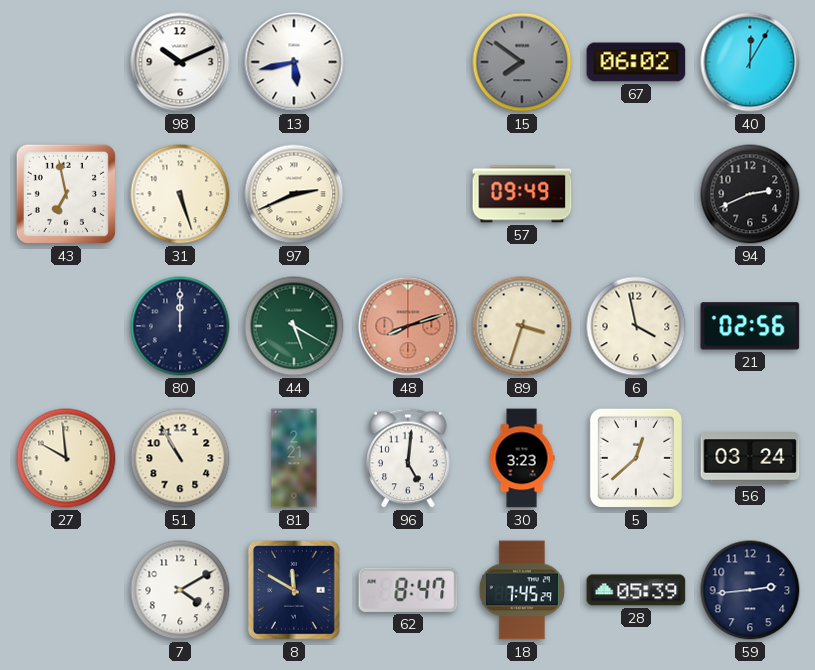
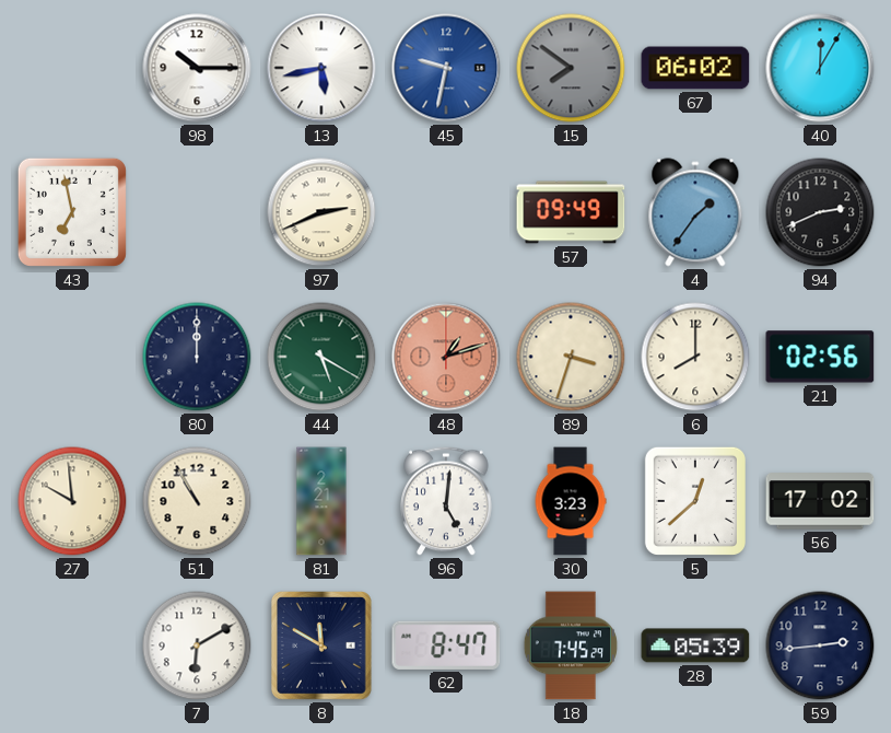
98: 10:11 -> 10:15 (197, 68)
45: none -> 9:32 (446, 68)
31: 5:27 -> none (180, 194)
4: none -> 1:36 (695, 212)
48: 8:12 -> 1:12 (446, 357)
6: 3:58 -> 8:00 (695, 357)
56: 03:24 -> 17:02 (820, 501)
7: 4:10 -> 6:10 (197, 645)
